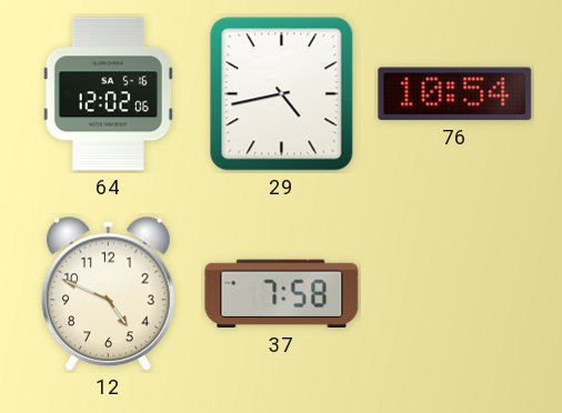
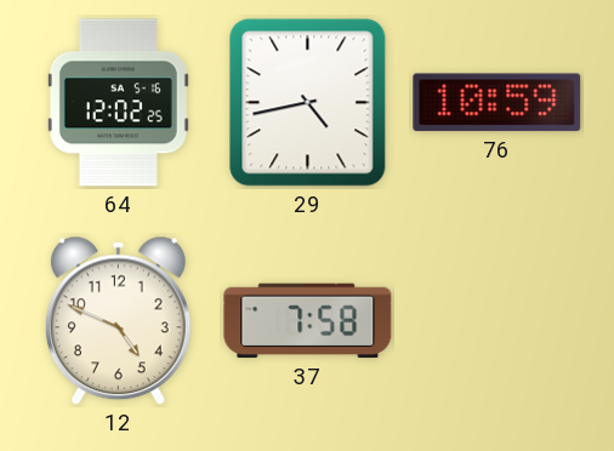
64: 12:02:06 -> 12:02:25 (118, 103)
76: 10:54 -> 10:59 (498, 103)
